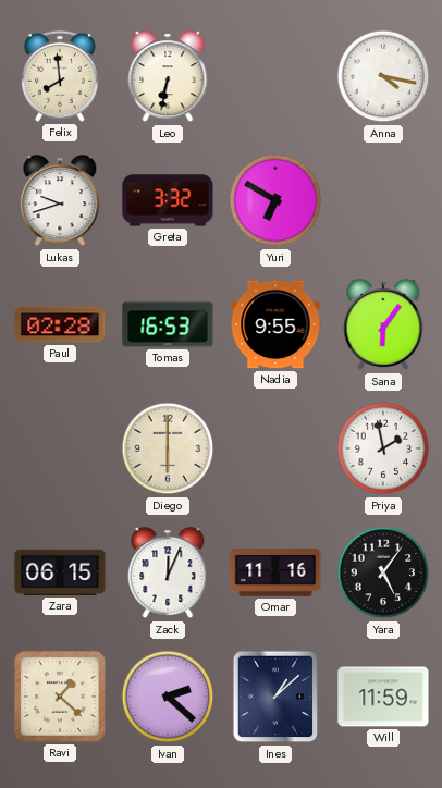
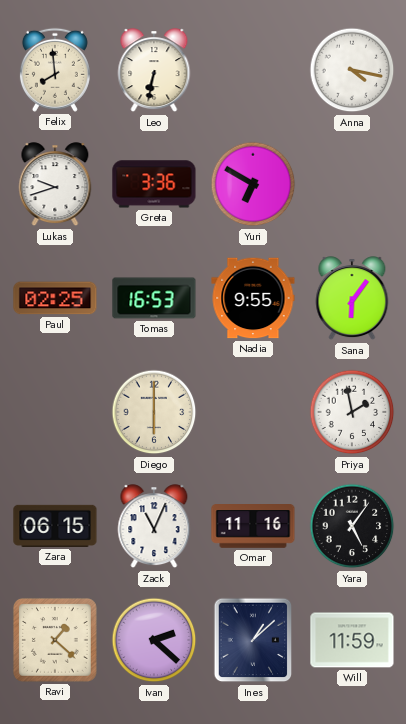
Greta: 3:32 -> 3:36 (154, 184)
Paul: 02:28 -> 02:25 (55, 298)
Zack: 12:04 -> 11:04 (154, 527)
